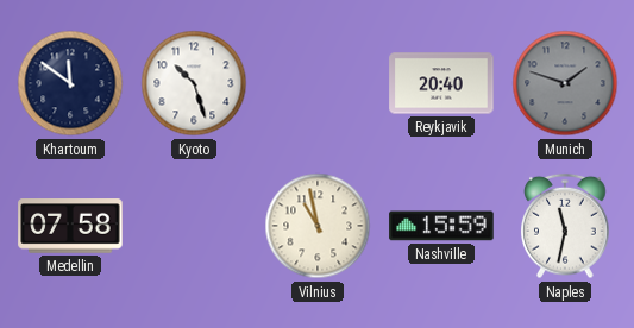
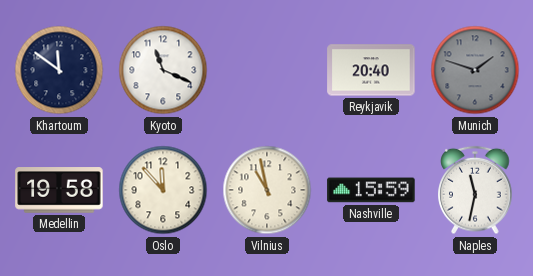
Kyoto: 10:27 -> 11:19 (163, 70)
Medellin: 07:58 -> 19:58 (59, 190)
Oslo: none -> 11:53 (163, 190)
